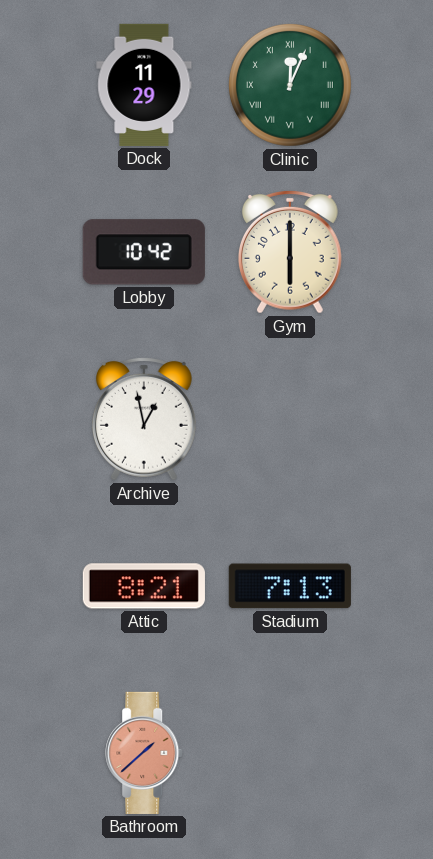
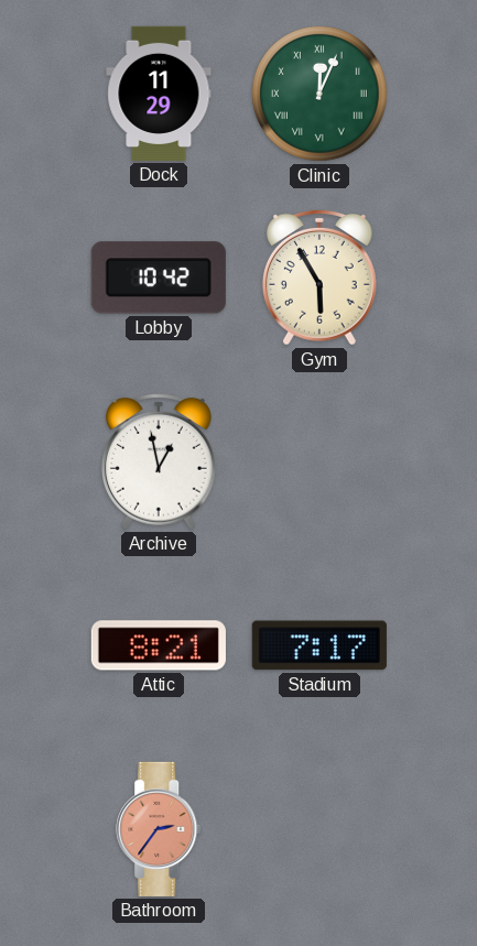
Gym: 6:00 -> 5:55 (321, 278)
Stadium: 7:13 -> 7:17 (319, 645)
Bathroom: 1:38 -> 2:36 (160, 829)
